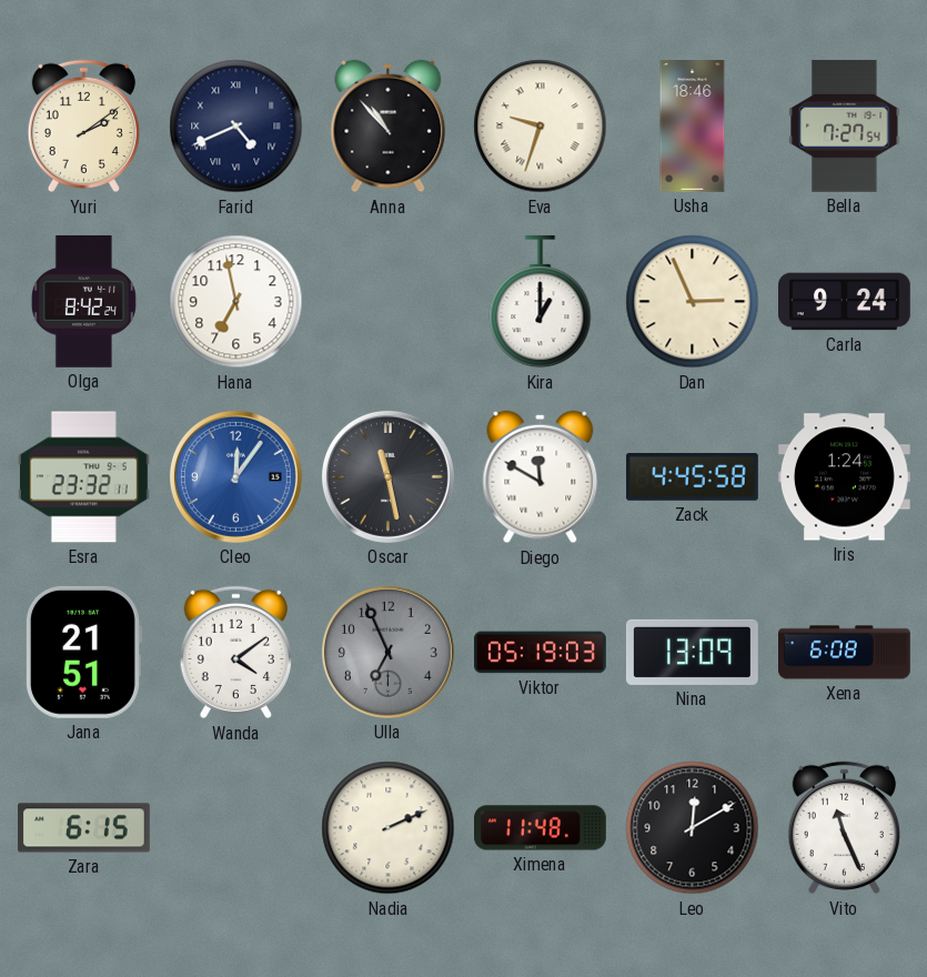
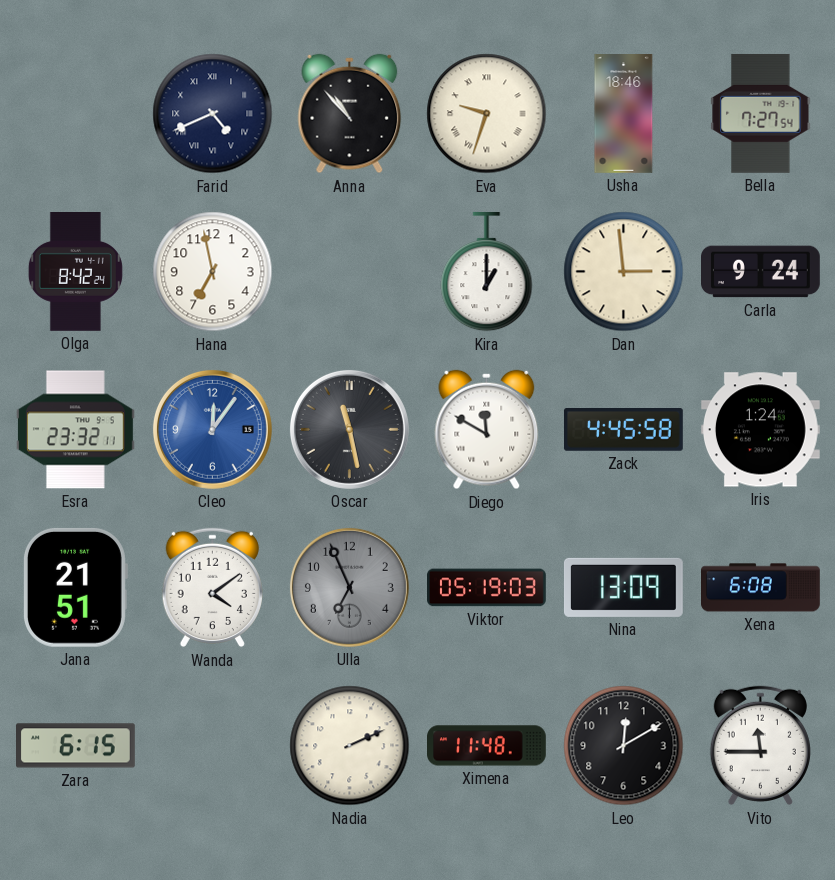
Yuri: 2:09 -> none (83, 127)
Dan: 2:56 -> 2:59 (624, 272)
Vito: 11:26 -> 11:45 (760, 746)
